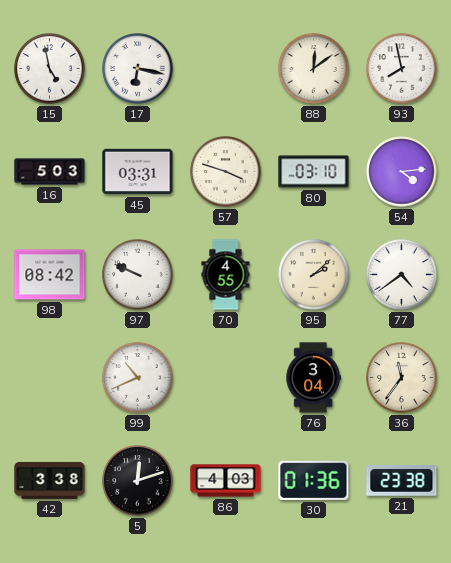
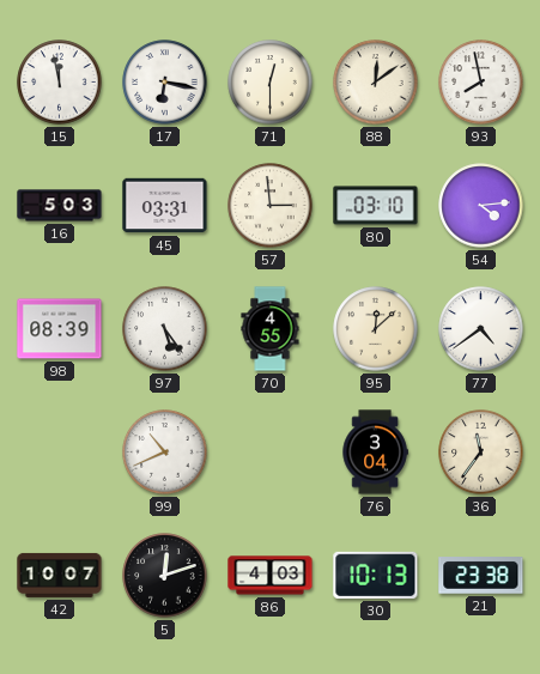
15: 4:58 -> 11:58 (60, 83)
71: none -> 12:30 (271, 83)
57: 3:48 -> 2:59 (271, 206)
98: 08:42 -> 08:39 (60, 329)
97: 9:49 -> 5:24 (165, 329)
95: 2:08 -> 12:08 (376, 329)
42: 3:38 -> 10:07 (60, 575)
30: 01:36 -> 10:13 (376, 575)
